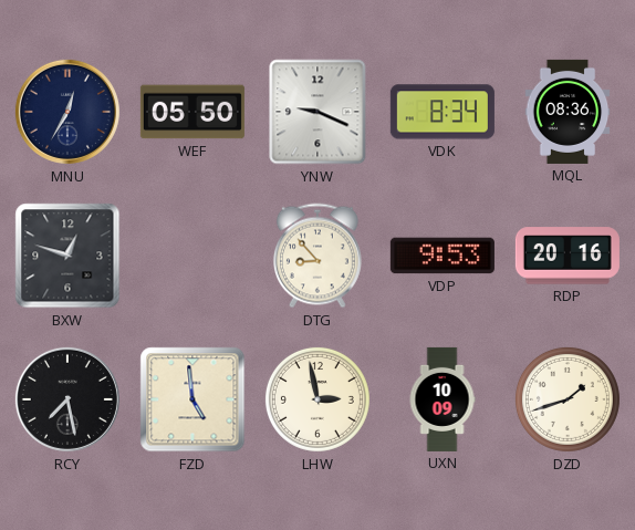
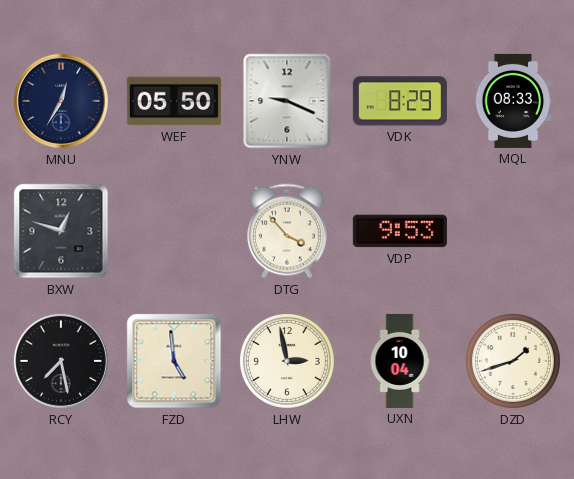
VDK: 8:34 -> 8:29 (400, 101)
MQL: 08:36 -> 08:33 (513, 101)
DTG: 8:53 -> 3:53 (287, 231)
RDP: 20:16 -> none (568, 256)
UXN: 10:09 -> 10:04 (400, 361)
